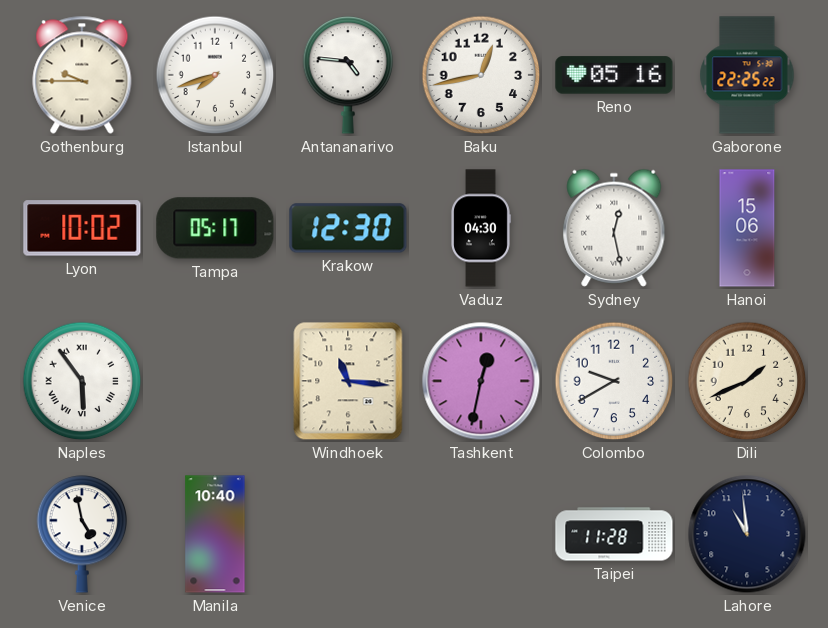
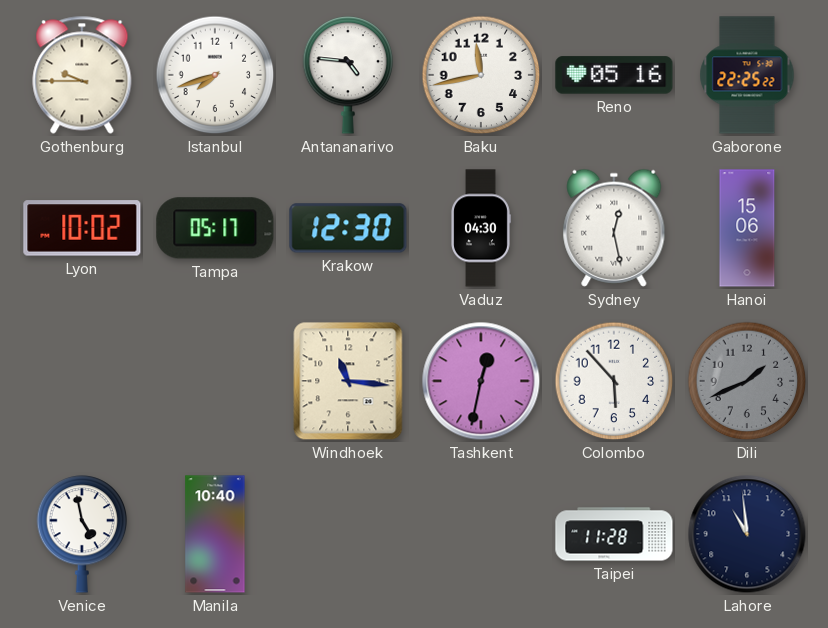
Baku: 12:43 -> 11:43 (481, 75)
Naples: 5:54 -> none (82, 381)
Colombo: 9:40 -> 5:53 (614, 381)
Dili dial: cream -> grey (747, 381)
